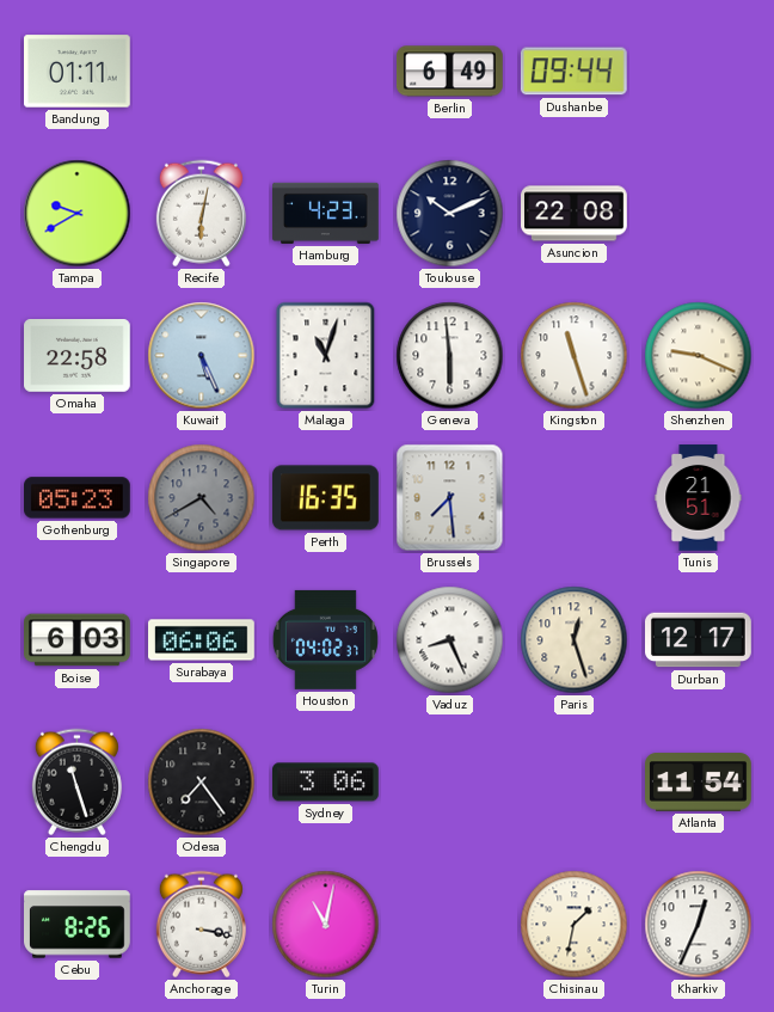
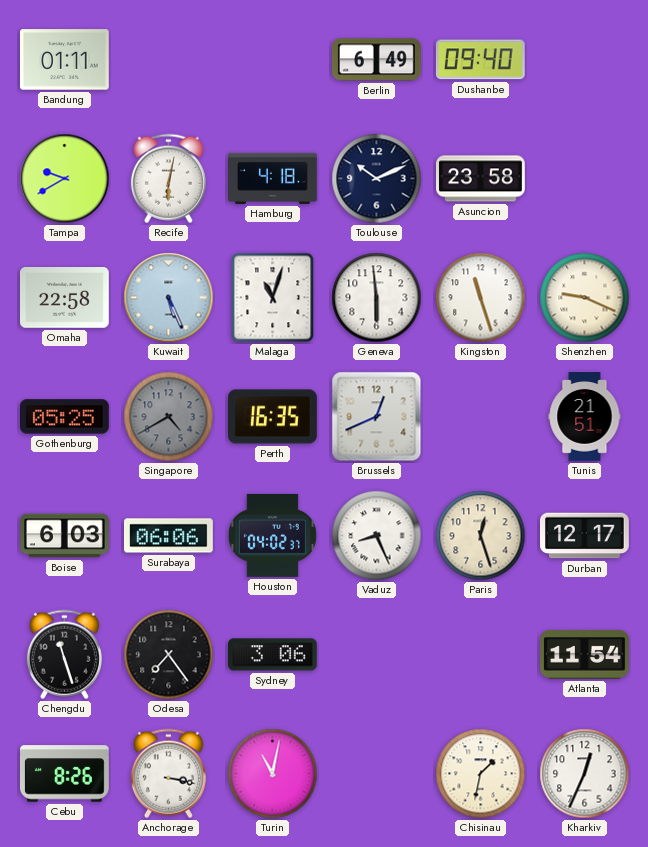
Dushanbe: 09:44 -> 09:40 (480, 60)
Hamburg: 4:23 -> 4:18 (273, 178)
Asuncion: 22:08 -> 23:58 (481, 179)
Gothenburg: 05:23 -> 05:25 (65, 417)
Brussels: 7:29 -> 12:41 (377, 417)
